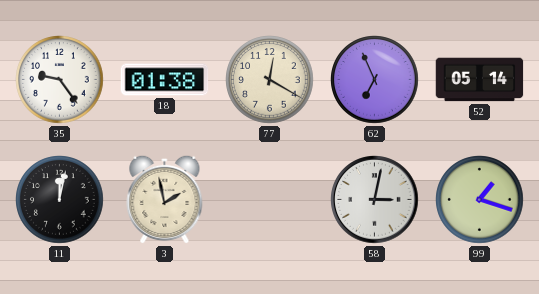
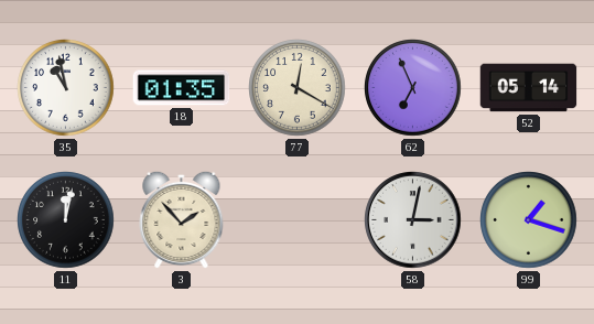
35: 9:24 -> 10:58 (66, 88)
18: 01:38 -> 01:35 (182, 88)
3: 1:58 -> 1:53 (182, 219)
